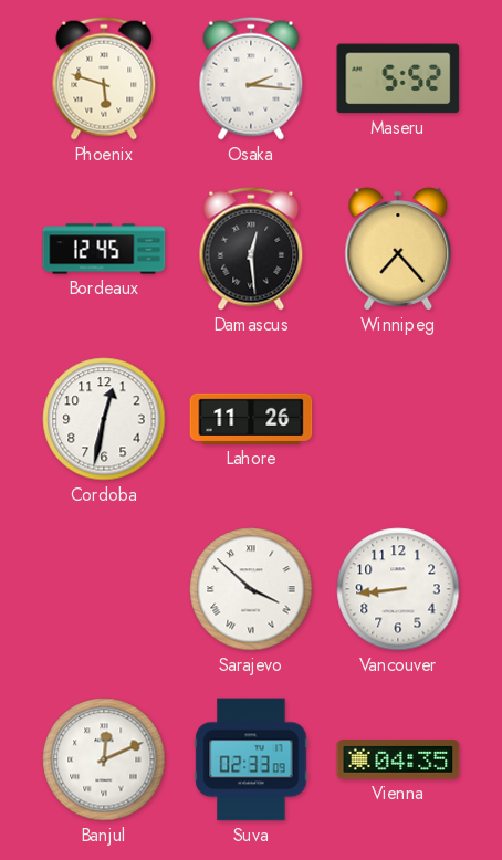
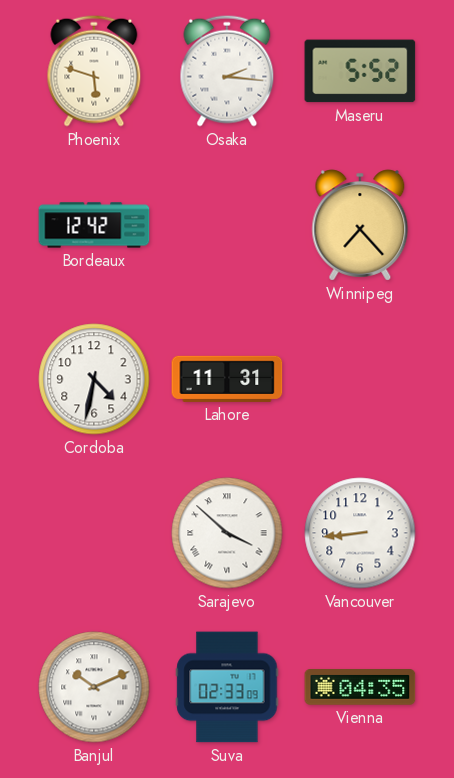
Bordeaux: 12:45 -> 12:42 (94, 225)
Damascus: 12:29 -> none (251, 249)
Cordoba: 12:32 -> 4:32 (94, 379)
Lahore: 11:26 -> 11:31 (227, 379)
Banjul: 12:11 -> 10:11 (94, 687)
